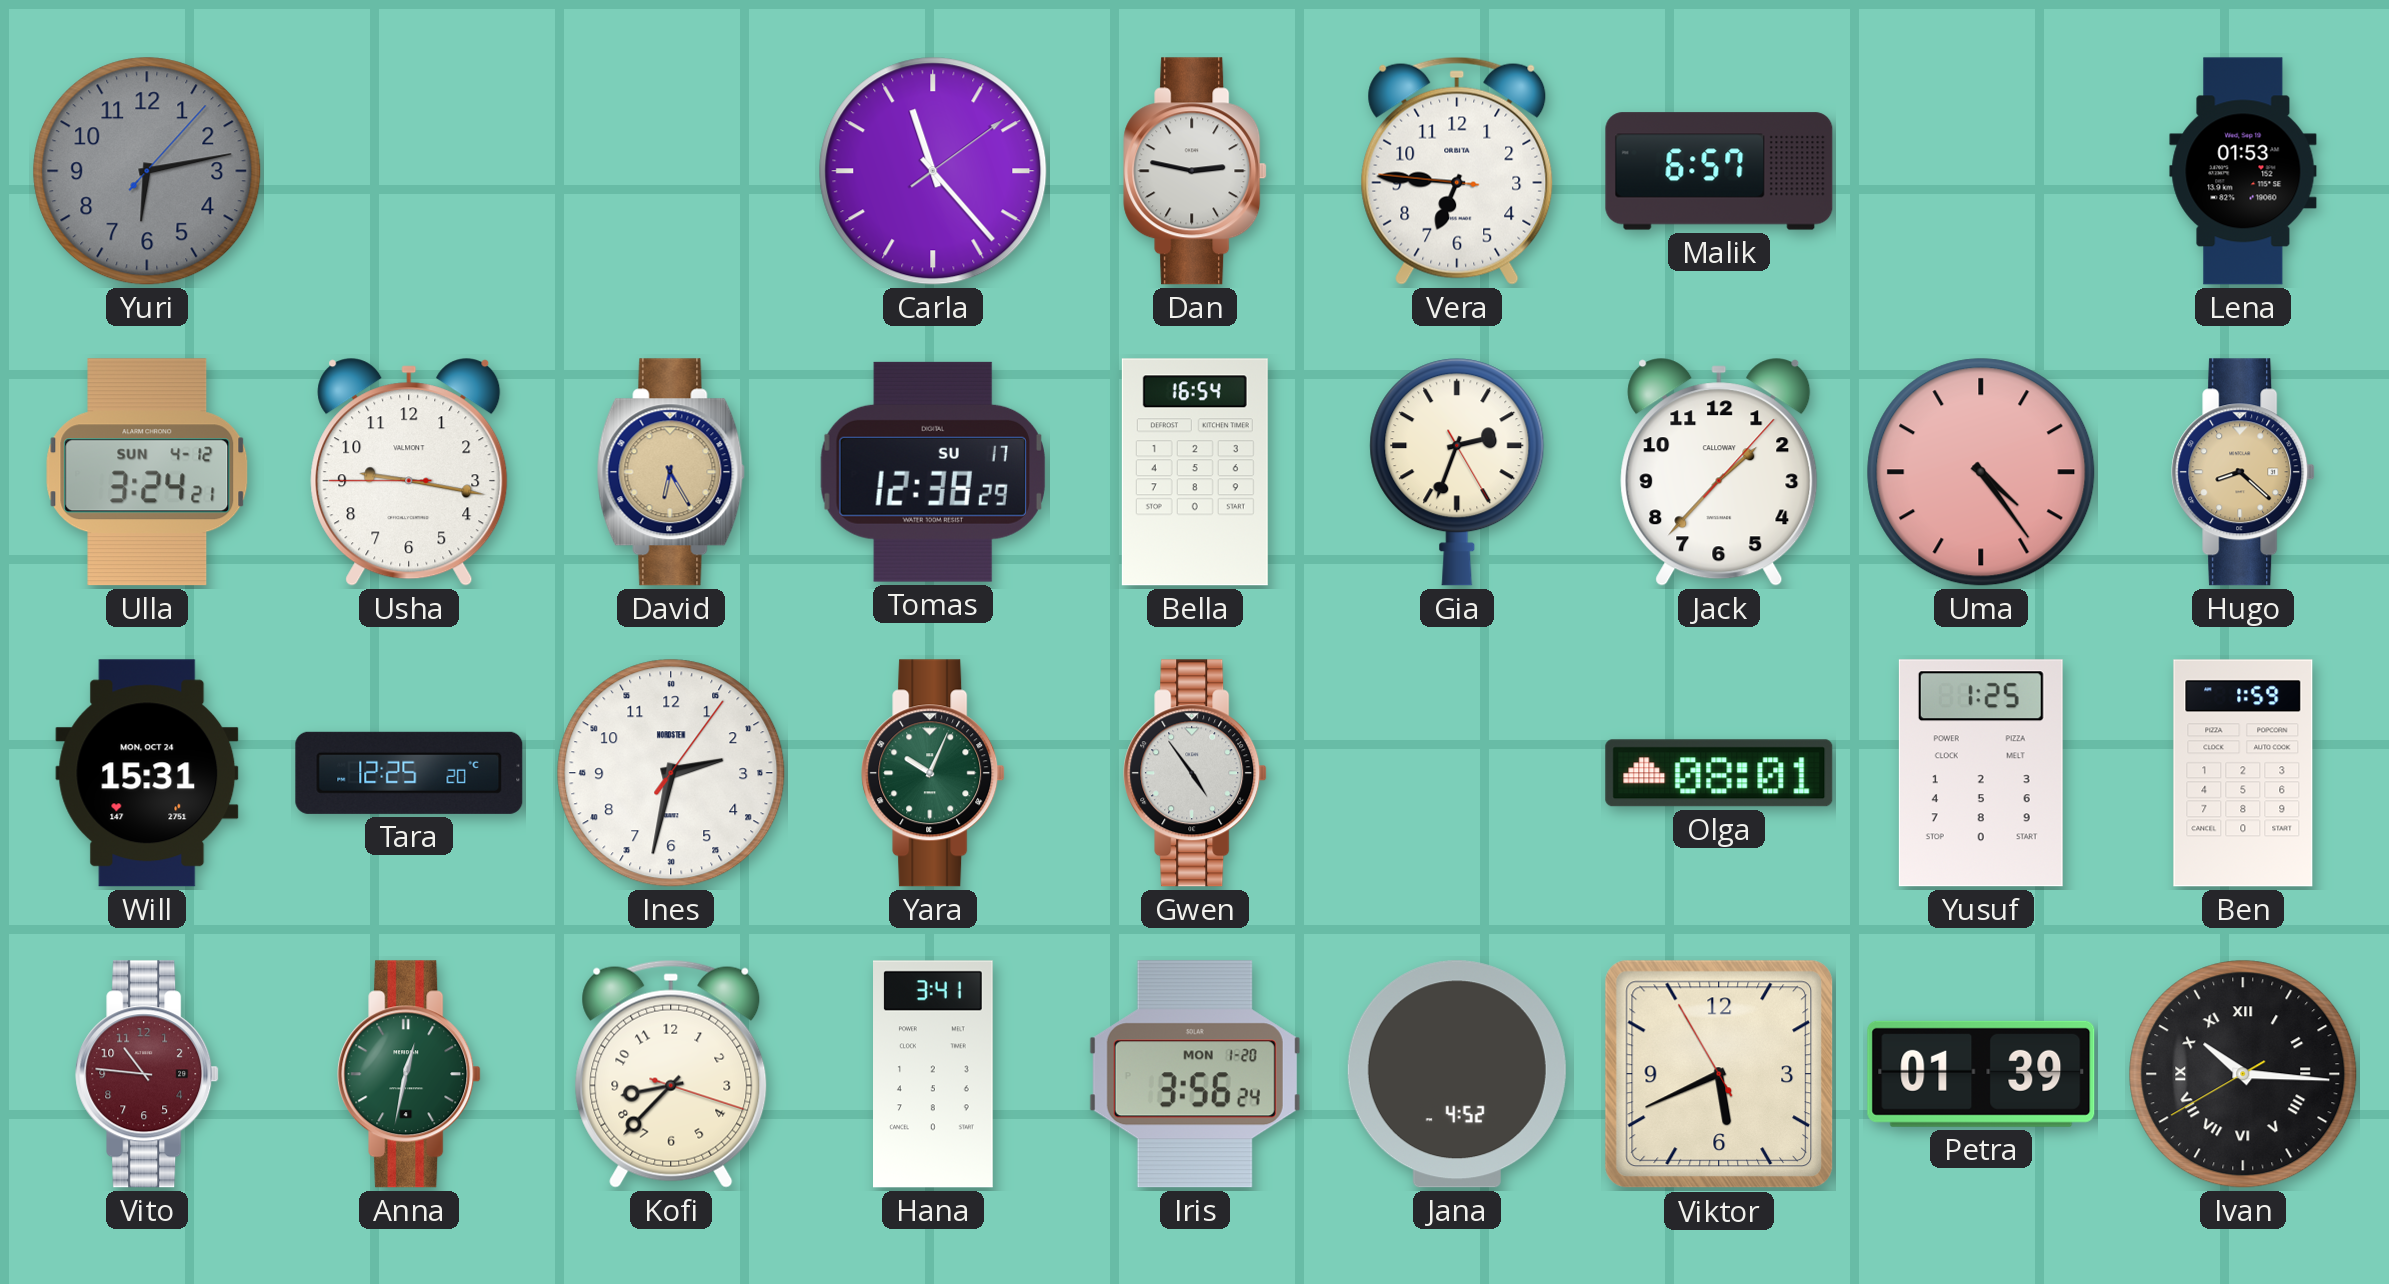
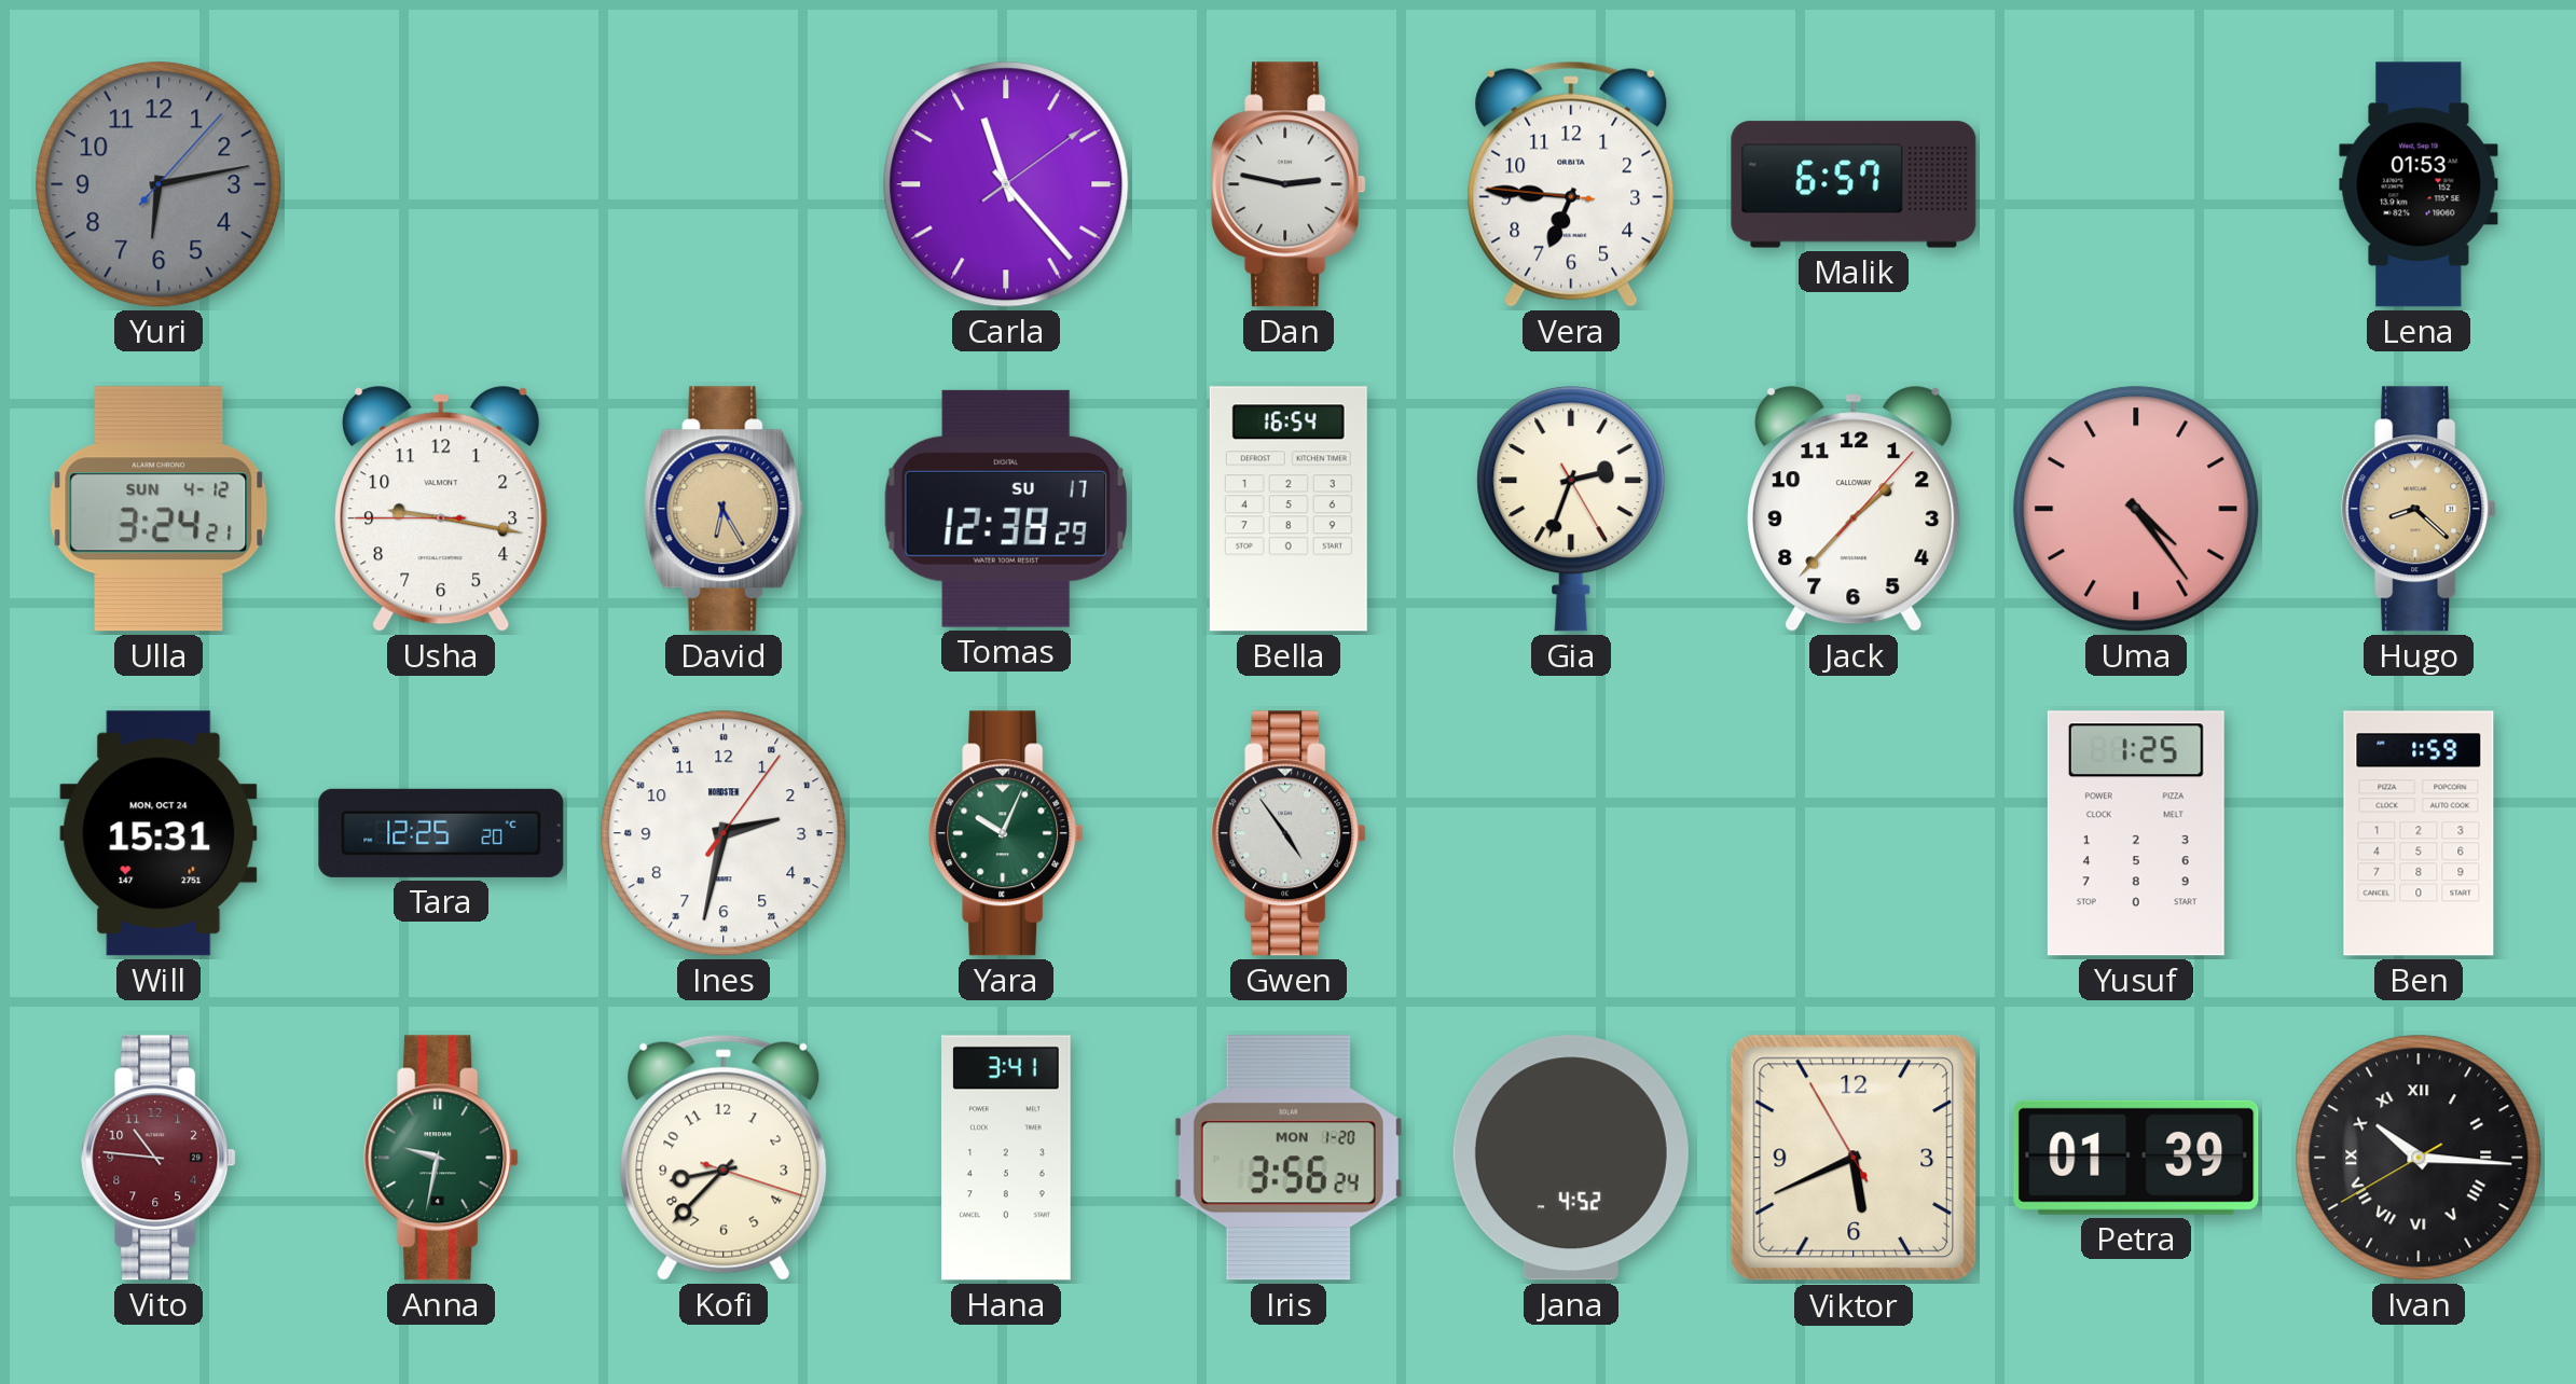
Olga: 08:01 -> none (1719, 773)
Anna: 12:32 -> 9:32 (441, 1158)
